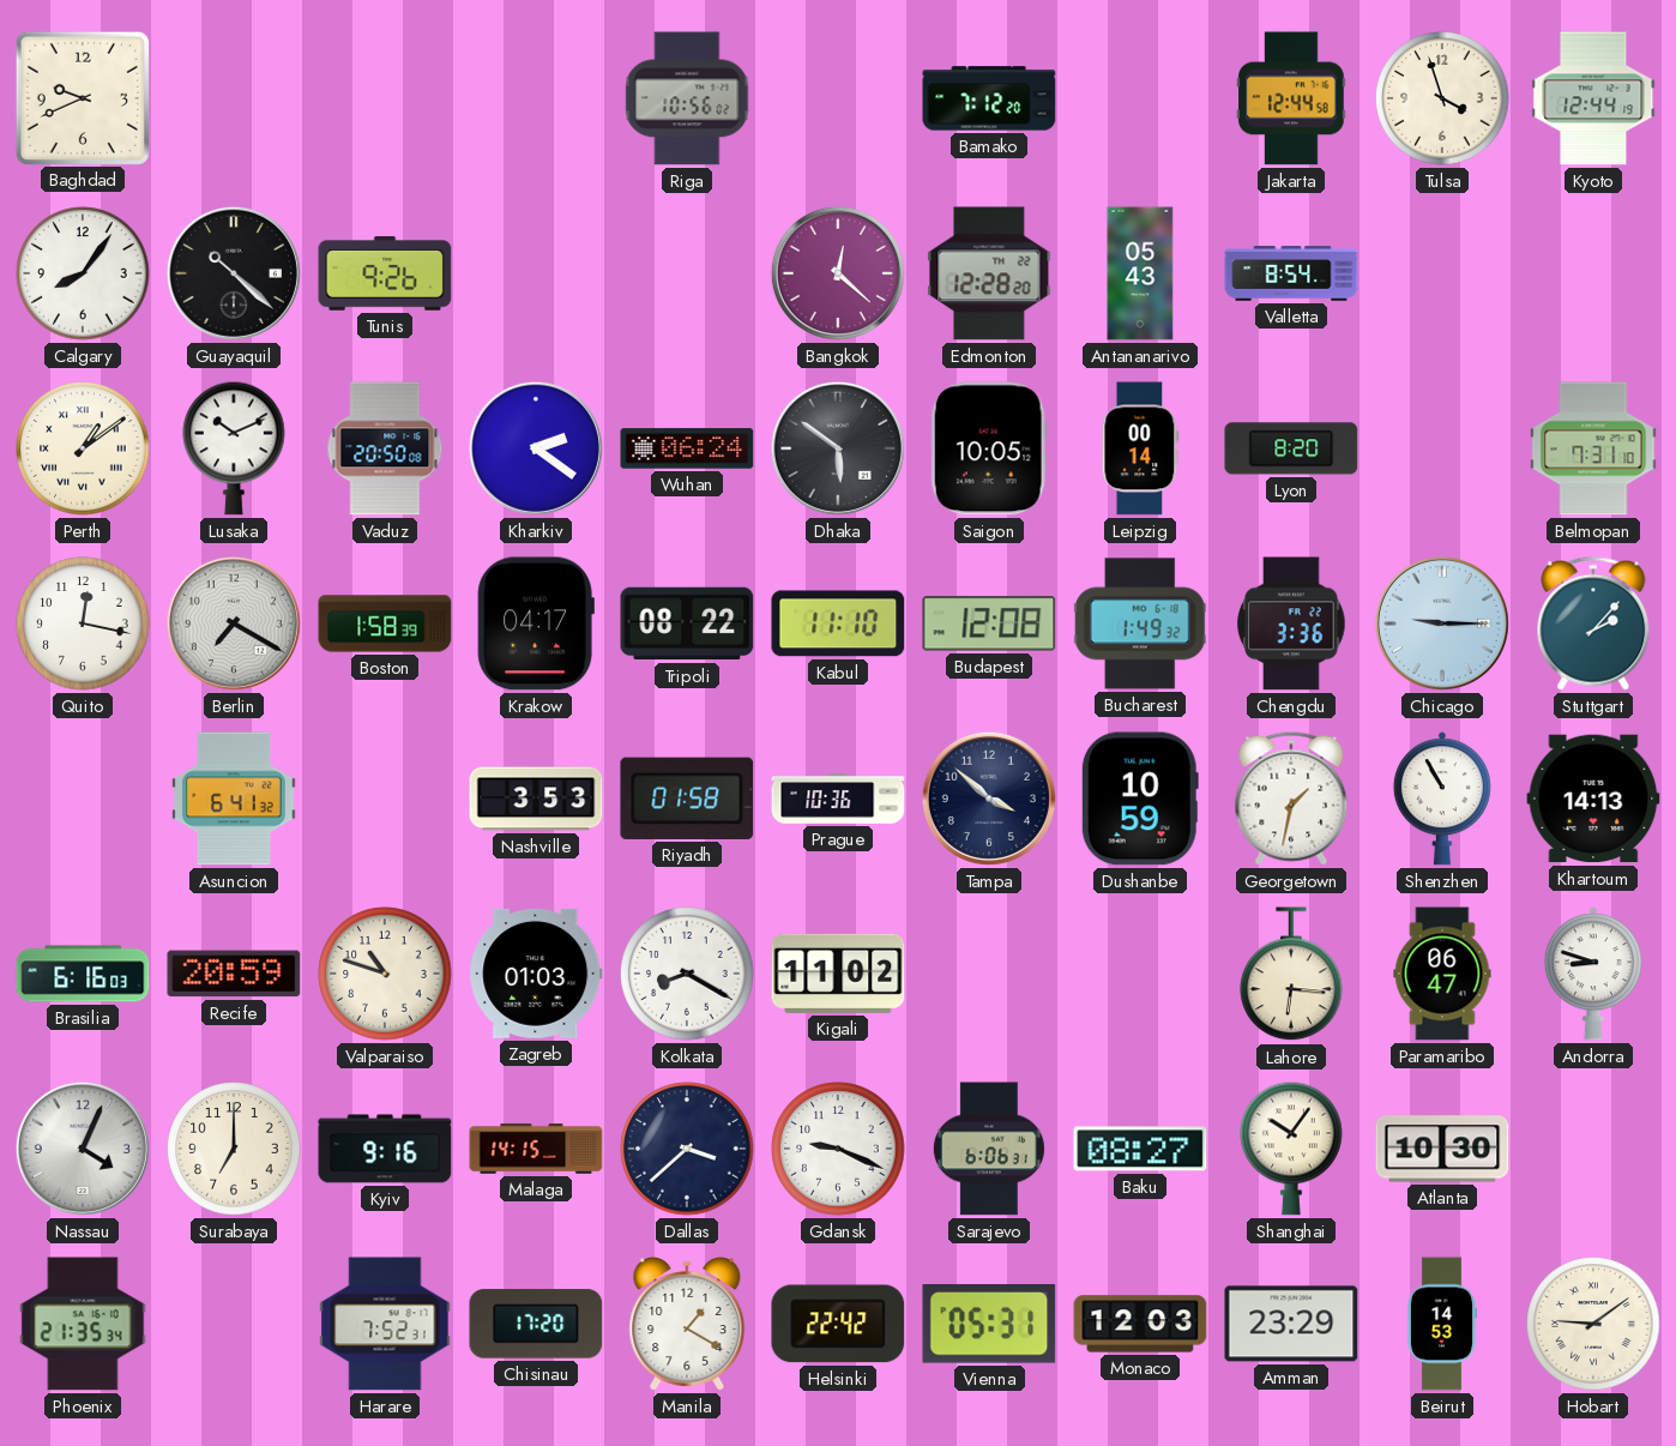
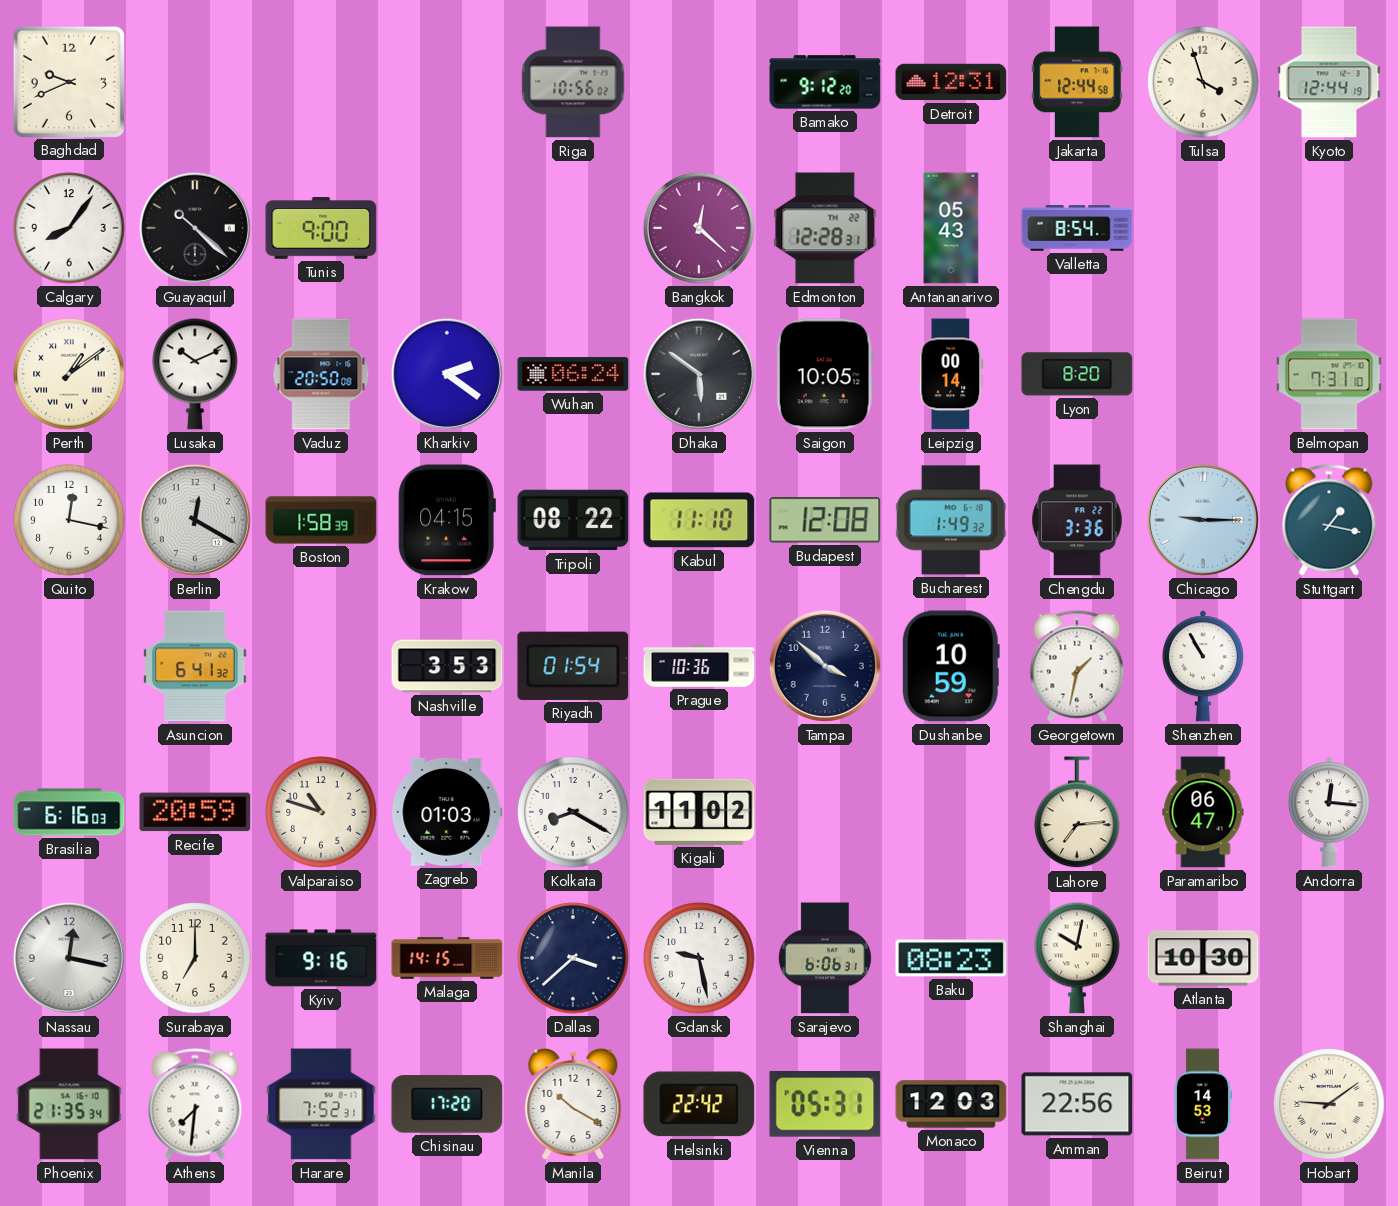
Bamako: 7:12 -> 9:12 (825, 82)
Detroit: none -> 12:31 (951, 82)
Tunis: 9:26 -> 9:00 (321, 228)
Edmonton: 12:28:20 -> 12:28:31 (825, 228)
Berlin: 7:20 -> 12:20 (195, 520)
Krakow: 04:17 -> 04:15 (447, 520)
Stuttgart: 2:07 -> 1:17 (1329, 520)
Riyadh: 01:58 -> 01:54 (573, 666)
Khartoum: 14:13 -> none (1593, 799)
Lahore: 6:16 -> 7:14 (1077, 813)
Andorra: 8:48 -> 12:16 (1329, 812)
Nassau: 4:04 -> 12:17 (69, 958)
Gdansk: 9:19 -> 9:28 (699, 958)
Baku: 08:27 -> 08:23 (951, 958)
Shanghai: 10:06 -> 10:02 (1077, 958)
Athens: none -> 7:31 (195, 1104)
Manila: 1:20 -> 10:20 (573, 1105)
Amman: 23:29 -> 22:56 (1077, 1104)
